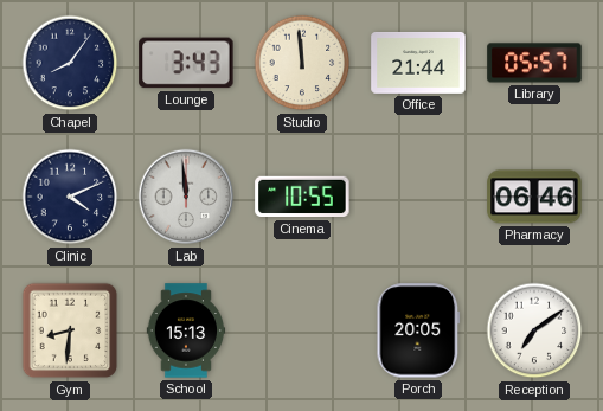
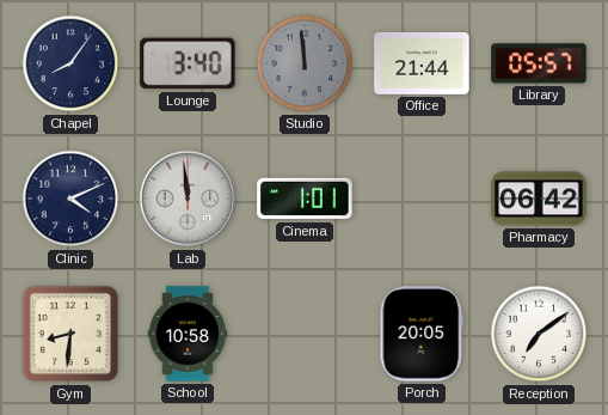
Lounge: 3:43 -> 3:40 (188, 63)
Studio dial: cream -> grey (305, 63)
Cinema: 10:55 -> 1:01 (305, 199)
Pharmacy: 06:46 -> 06:42 (539, 199)
School: 15:13 -> 10:58 (188, 334)
